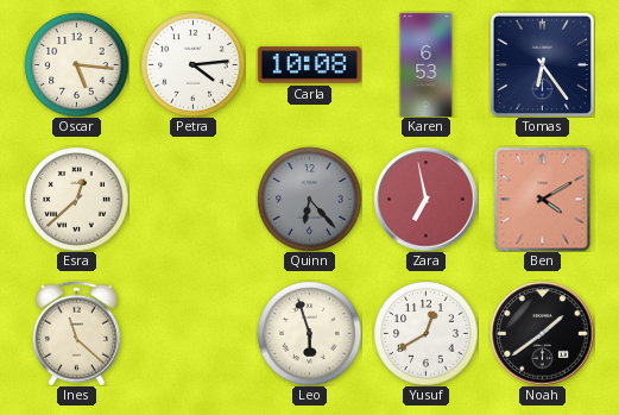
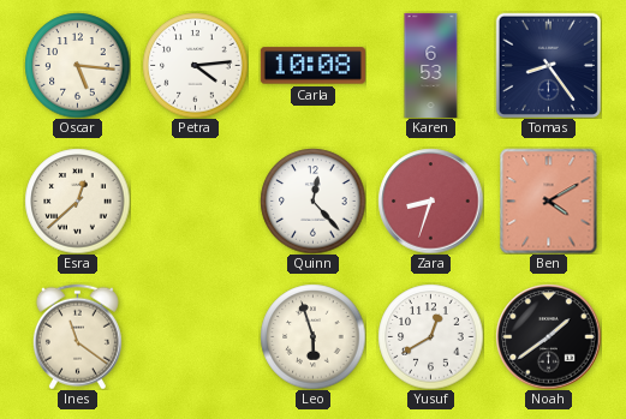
Tomas: 6:24 -> 8:24 (548, 65)
Quinn: 6:23 -> 12:23 (312, 200)
Quinn dial: grey -> white (312, 200)
Zara: 6:58 -> 8:33 (430, 200)
Ines: 11:22 -> 11:21 (77, 336)
